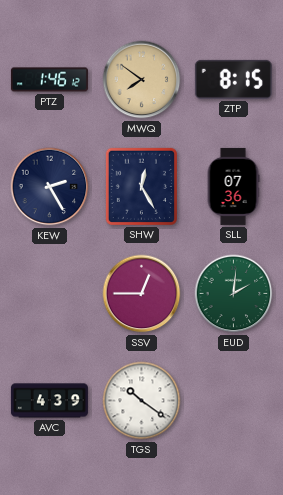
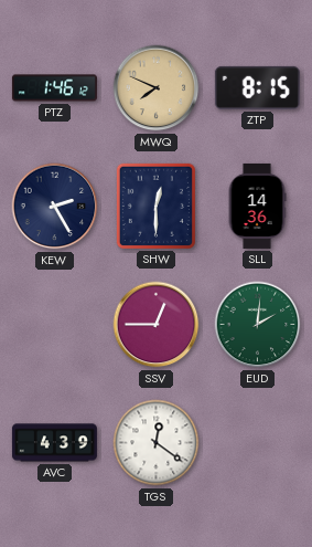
MWQ: 7:51 -> 7:49 (157, 88)
SHW: 12:25 -> 12:30 (155, 206)
SLL: 07:36 -> 14:36 (257, 206)
TGS: 10:21 -> 12:21 (157, 443)
